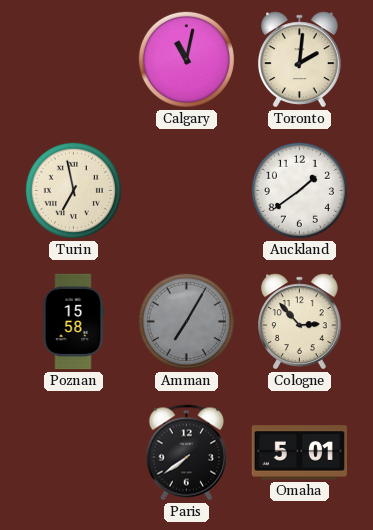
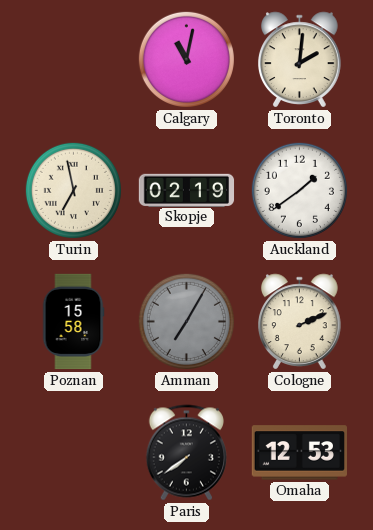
Skopje: none -> 02:19 (187, 190)
Cologne: 2:53 -> 2:11 (300, 322)
Omaha: 5:01 -> 12:53 (299, 453)
